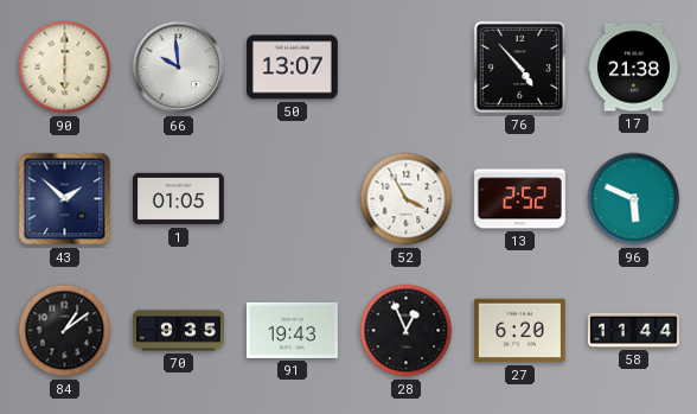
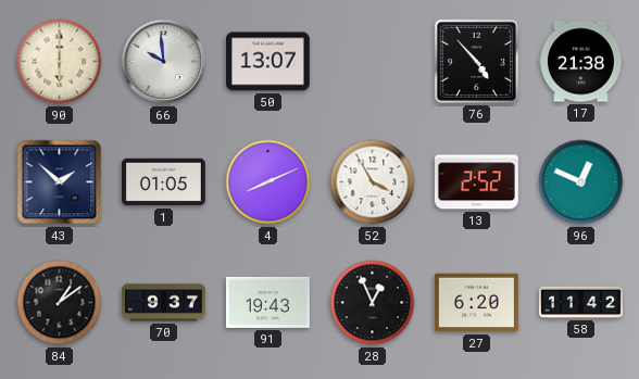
4: none -> 8:11 (268, 182)
96: 5:49 -> 12:49 (581, 182)
70: 9:35 -> 9:37 (164, 303)
58: 11:44 -> 11:42 (581, 302)
